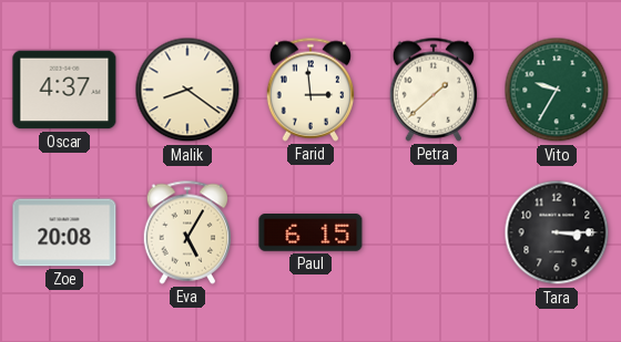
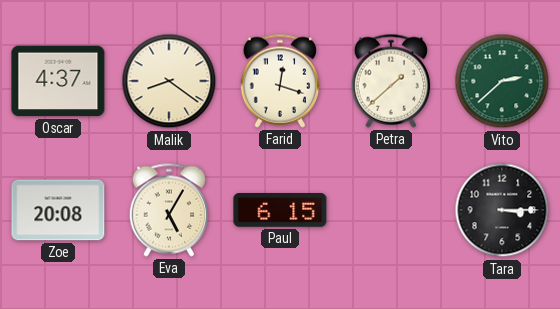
Farid: 2:59 -> 12:18 (280, 81)
Vito: 9:35 -> 2:38 (502, 81)
